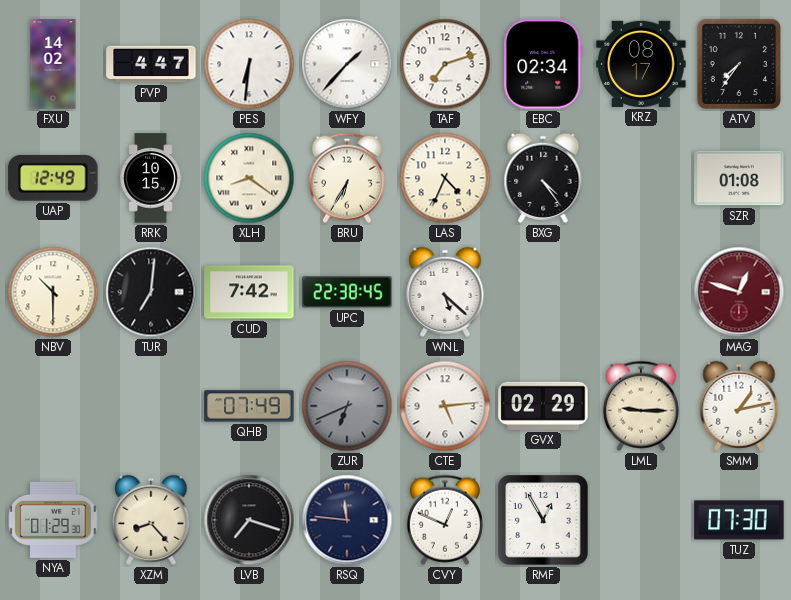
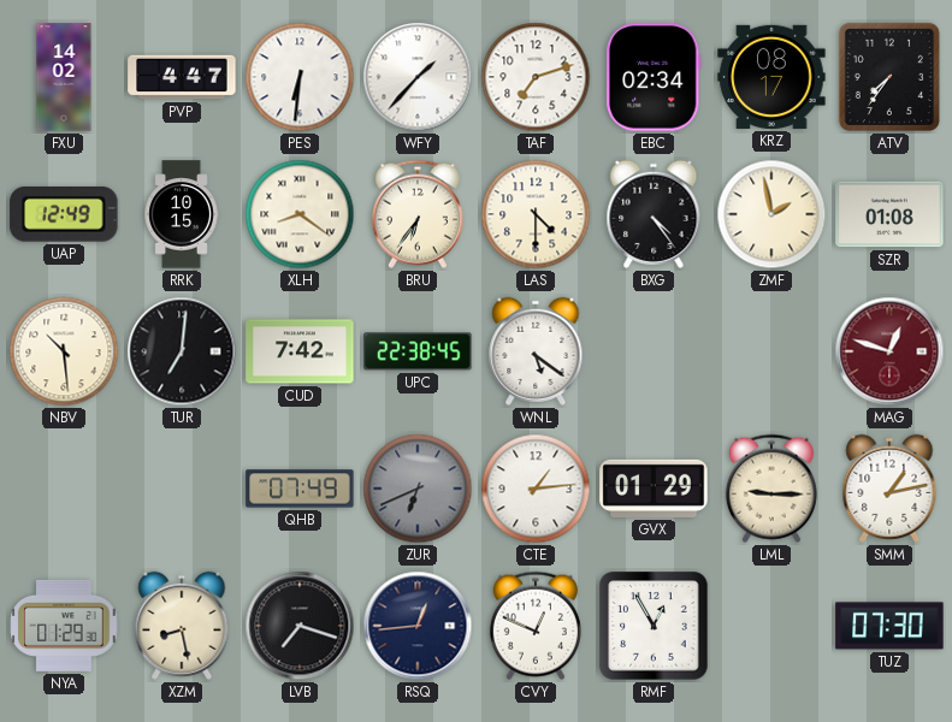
BRU: 6:35 -> 6:36 (418, 214)
LAS: 4:34 -> 4:30 (536, 214)
ZMF: none -> 1:58 (771, 214)
NBV: 10:30 -> 10:29 (64, 351)
WNL: 5:22 -> 5:21 (536, 351)
CTE: 5:14 -> 1:14 (536, 489)
GVX: 02:29 -> 01:29 (654, 489)
XZM: 8:23 -> 8:28 (182, 626)
RSQ: 11:46 -> 12:44 (418, 626)
